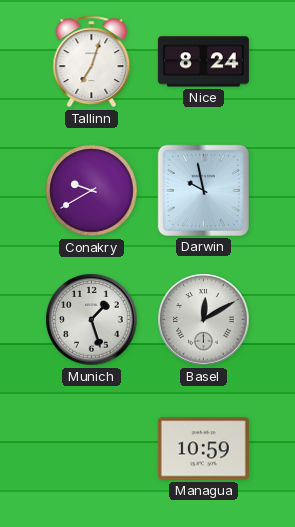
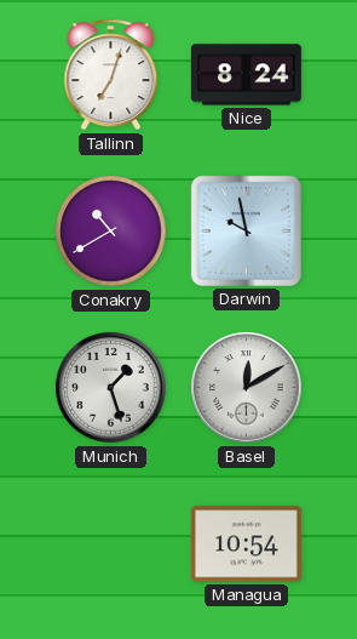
Conakry: 9:40 -> 10:40 (111, 232)
Managua: 10:59 -> 10:54 (246, 544)
